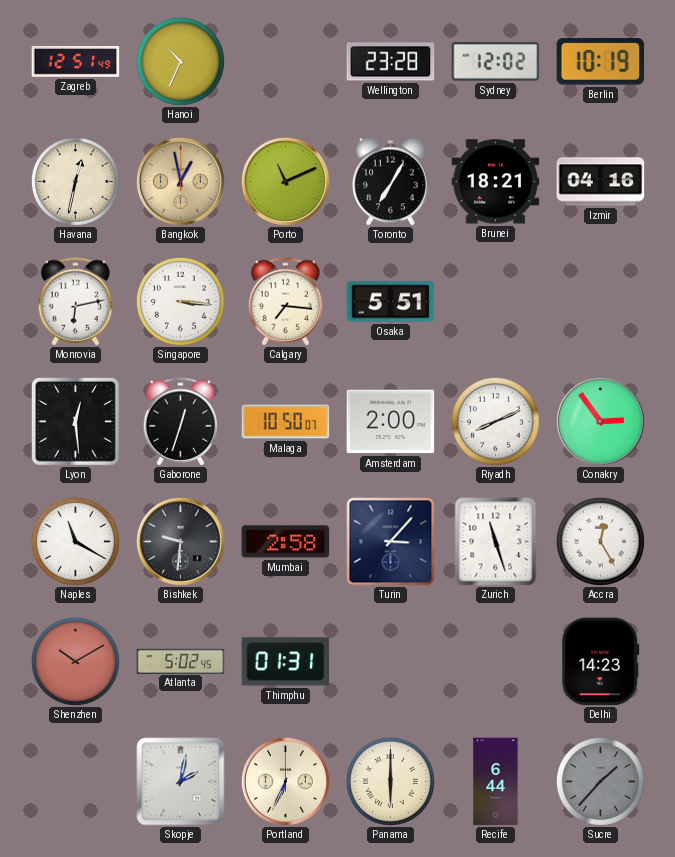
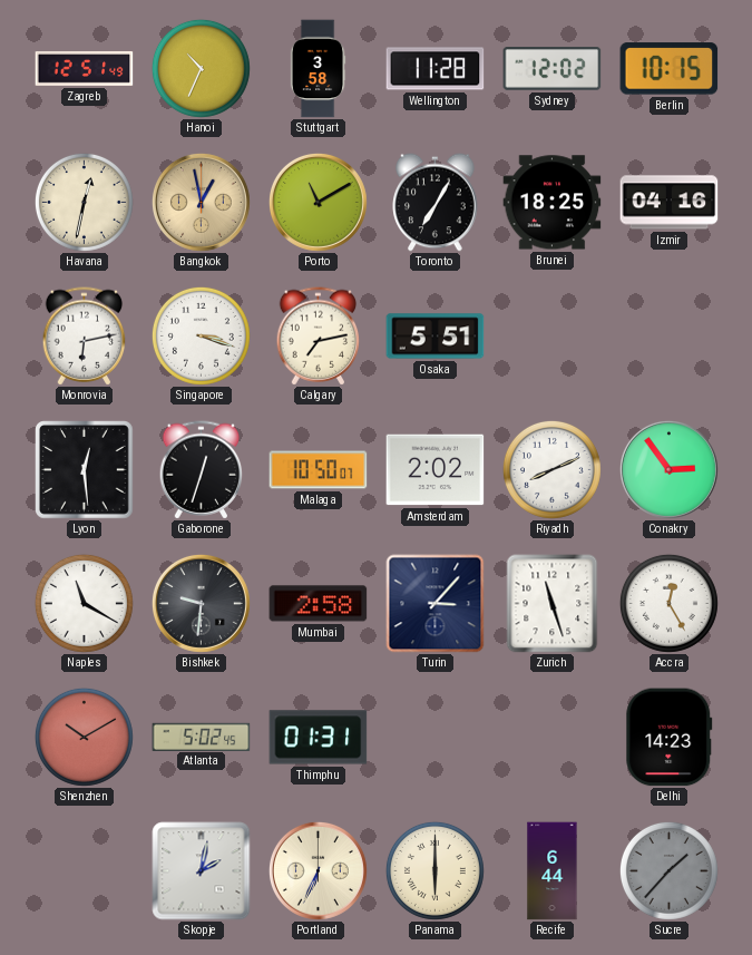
Stuttgart: none -> 3:58 (318, 69)
Wellington: 23:28 -> 11:28 (436, 69)
Berlin: 10:19 -> 10:15 (670, 69)
Porto: 11:11 -> 11:10 (318, 202)
Brunei: 18:21 -> 18:25 (553, 203)
Singapore: 3:16 -> 3:18 (201, 335)
Calgary: 7:16 -> 7:13 (319, 337)
Amsterdam: 2:00 -> 2:02 (436, 470)
